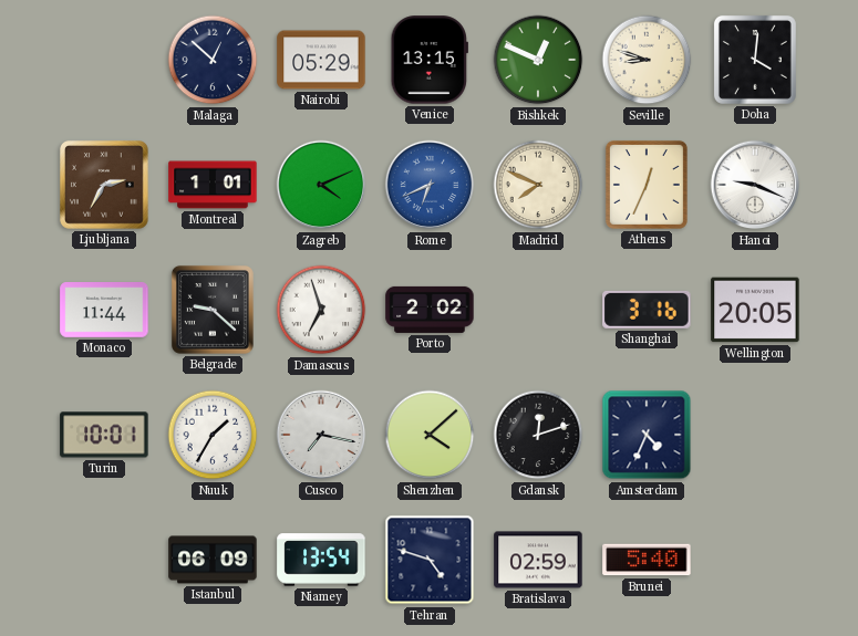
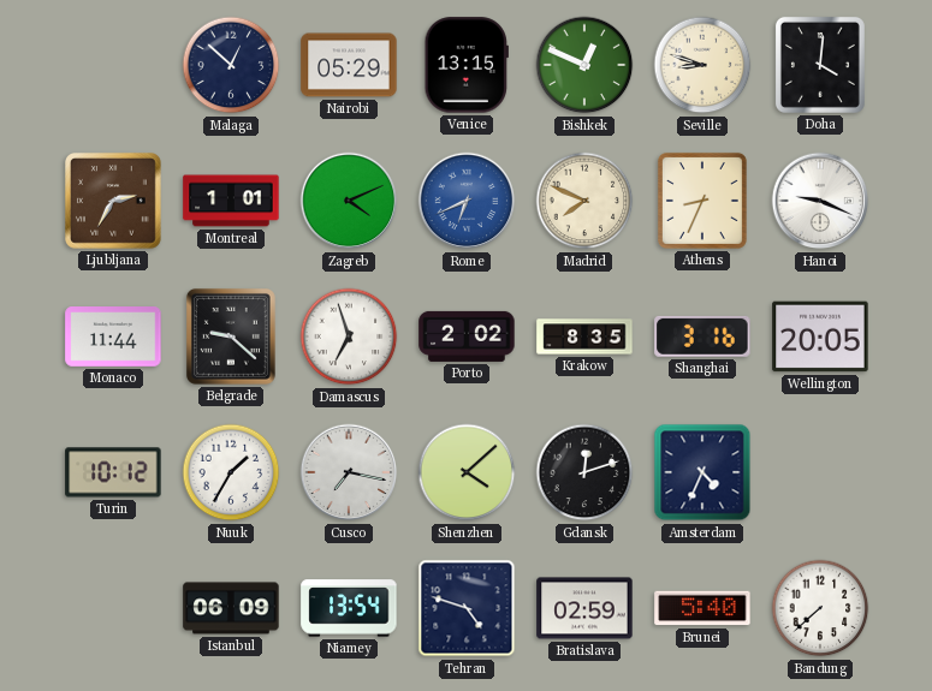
Athens: 12:34 -> 8:34 (702, 201)
Krakow: none -> 8:35 (584, 336)
Turin: 10:01 -> 10:12 (113, 472)
Bandung: none -> 7:38 (820, 608)
